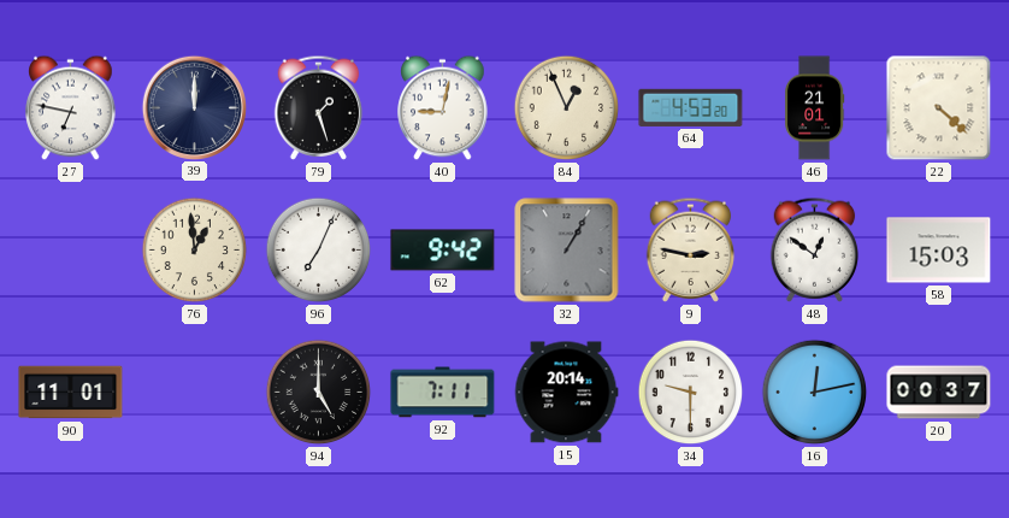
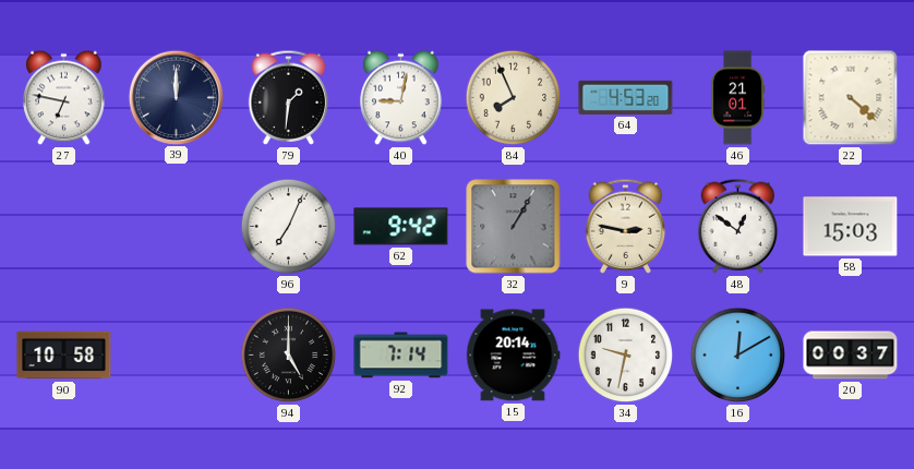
79: 1:27 -> 1:31 (289, 97)
84: 12:56 -> 7:56 (514, 98)
76: 12:59 -> none (195, 251)
90: 11:01 -> 10:58 (64, 356)
92: 7:11 -> 7:14 (401, 356)
34: 9:30 -> 9:32 (626, 356)
16: 12:13 -> 12:10 (738, 356)
